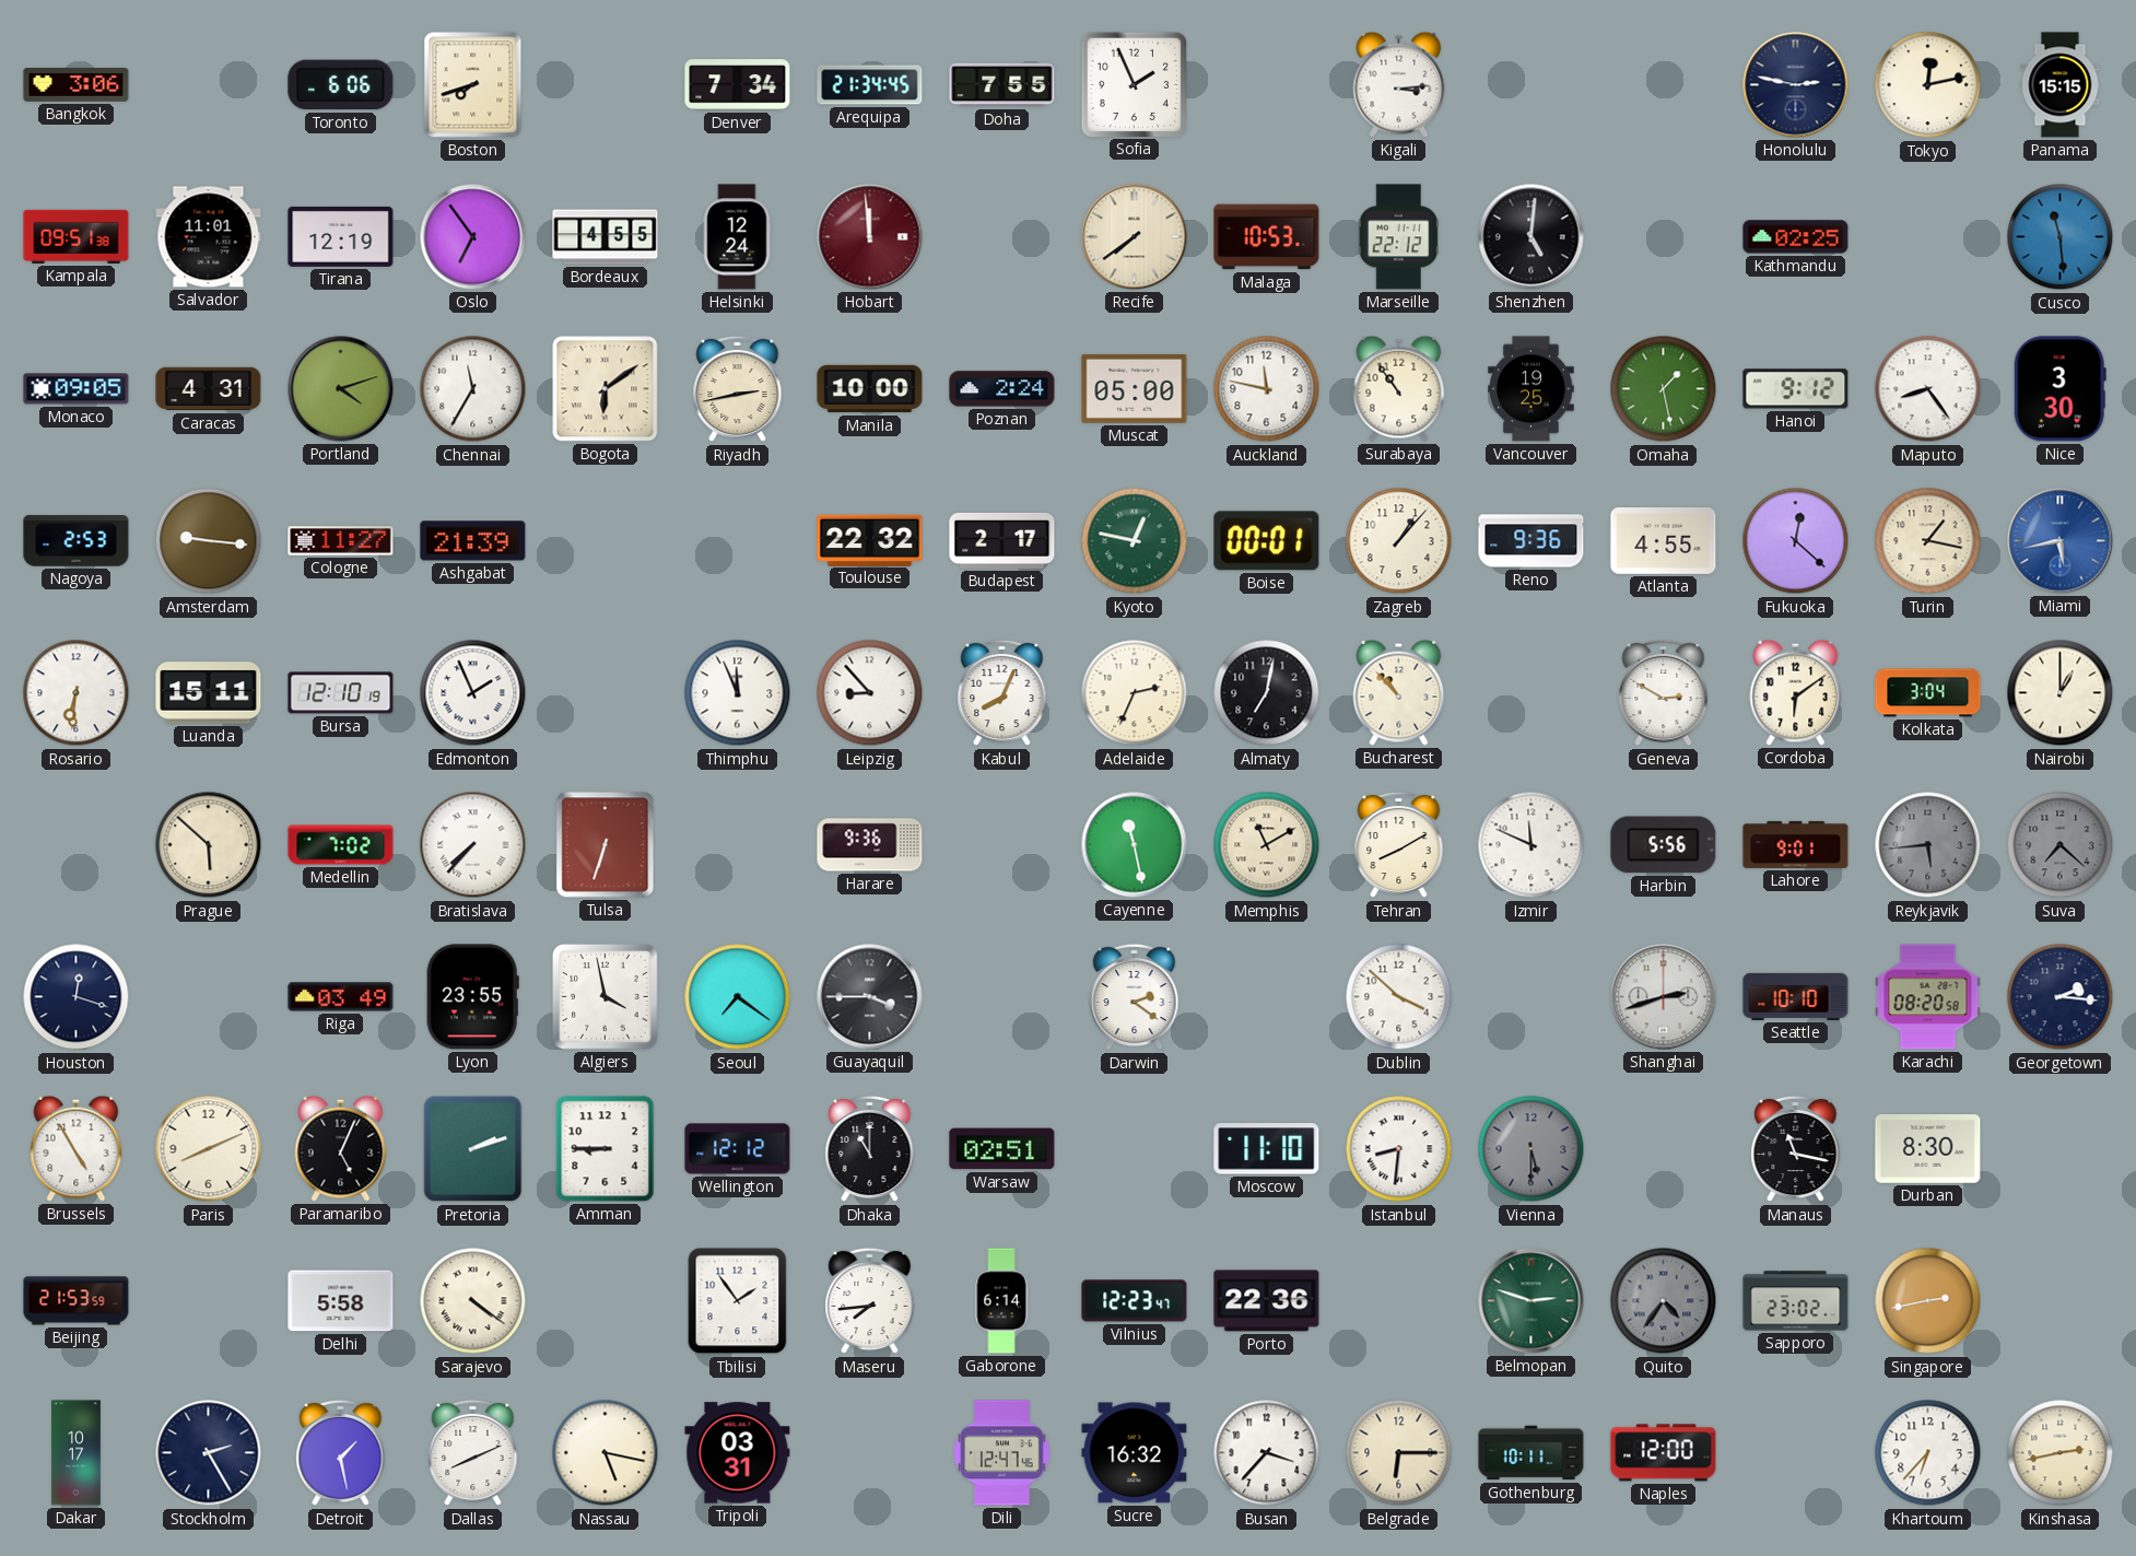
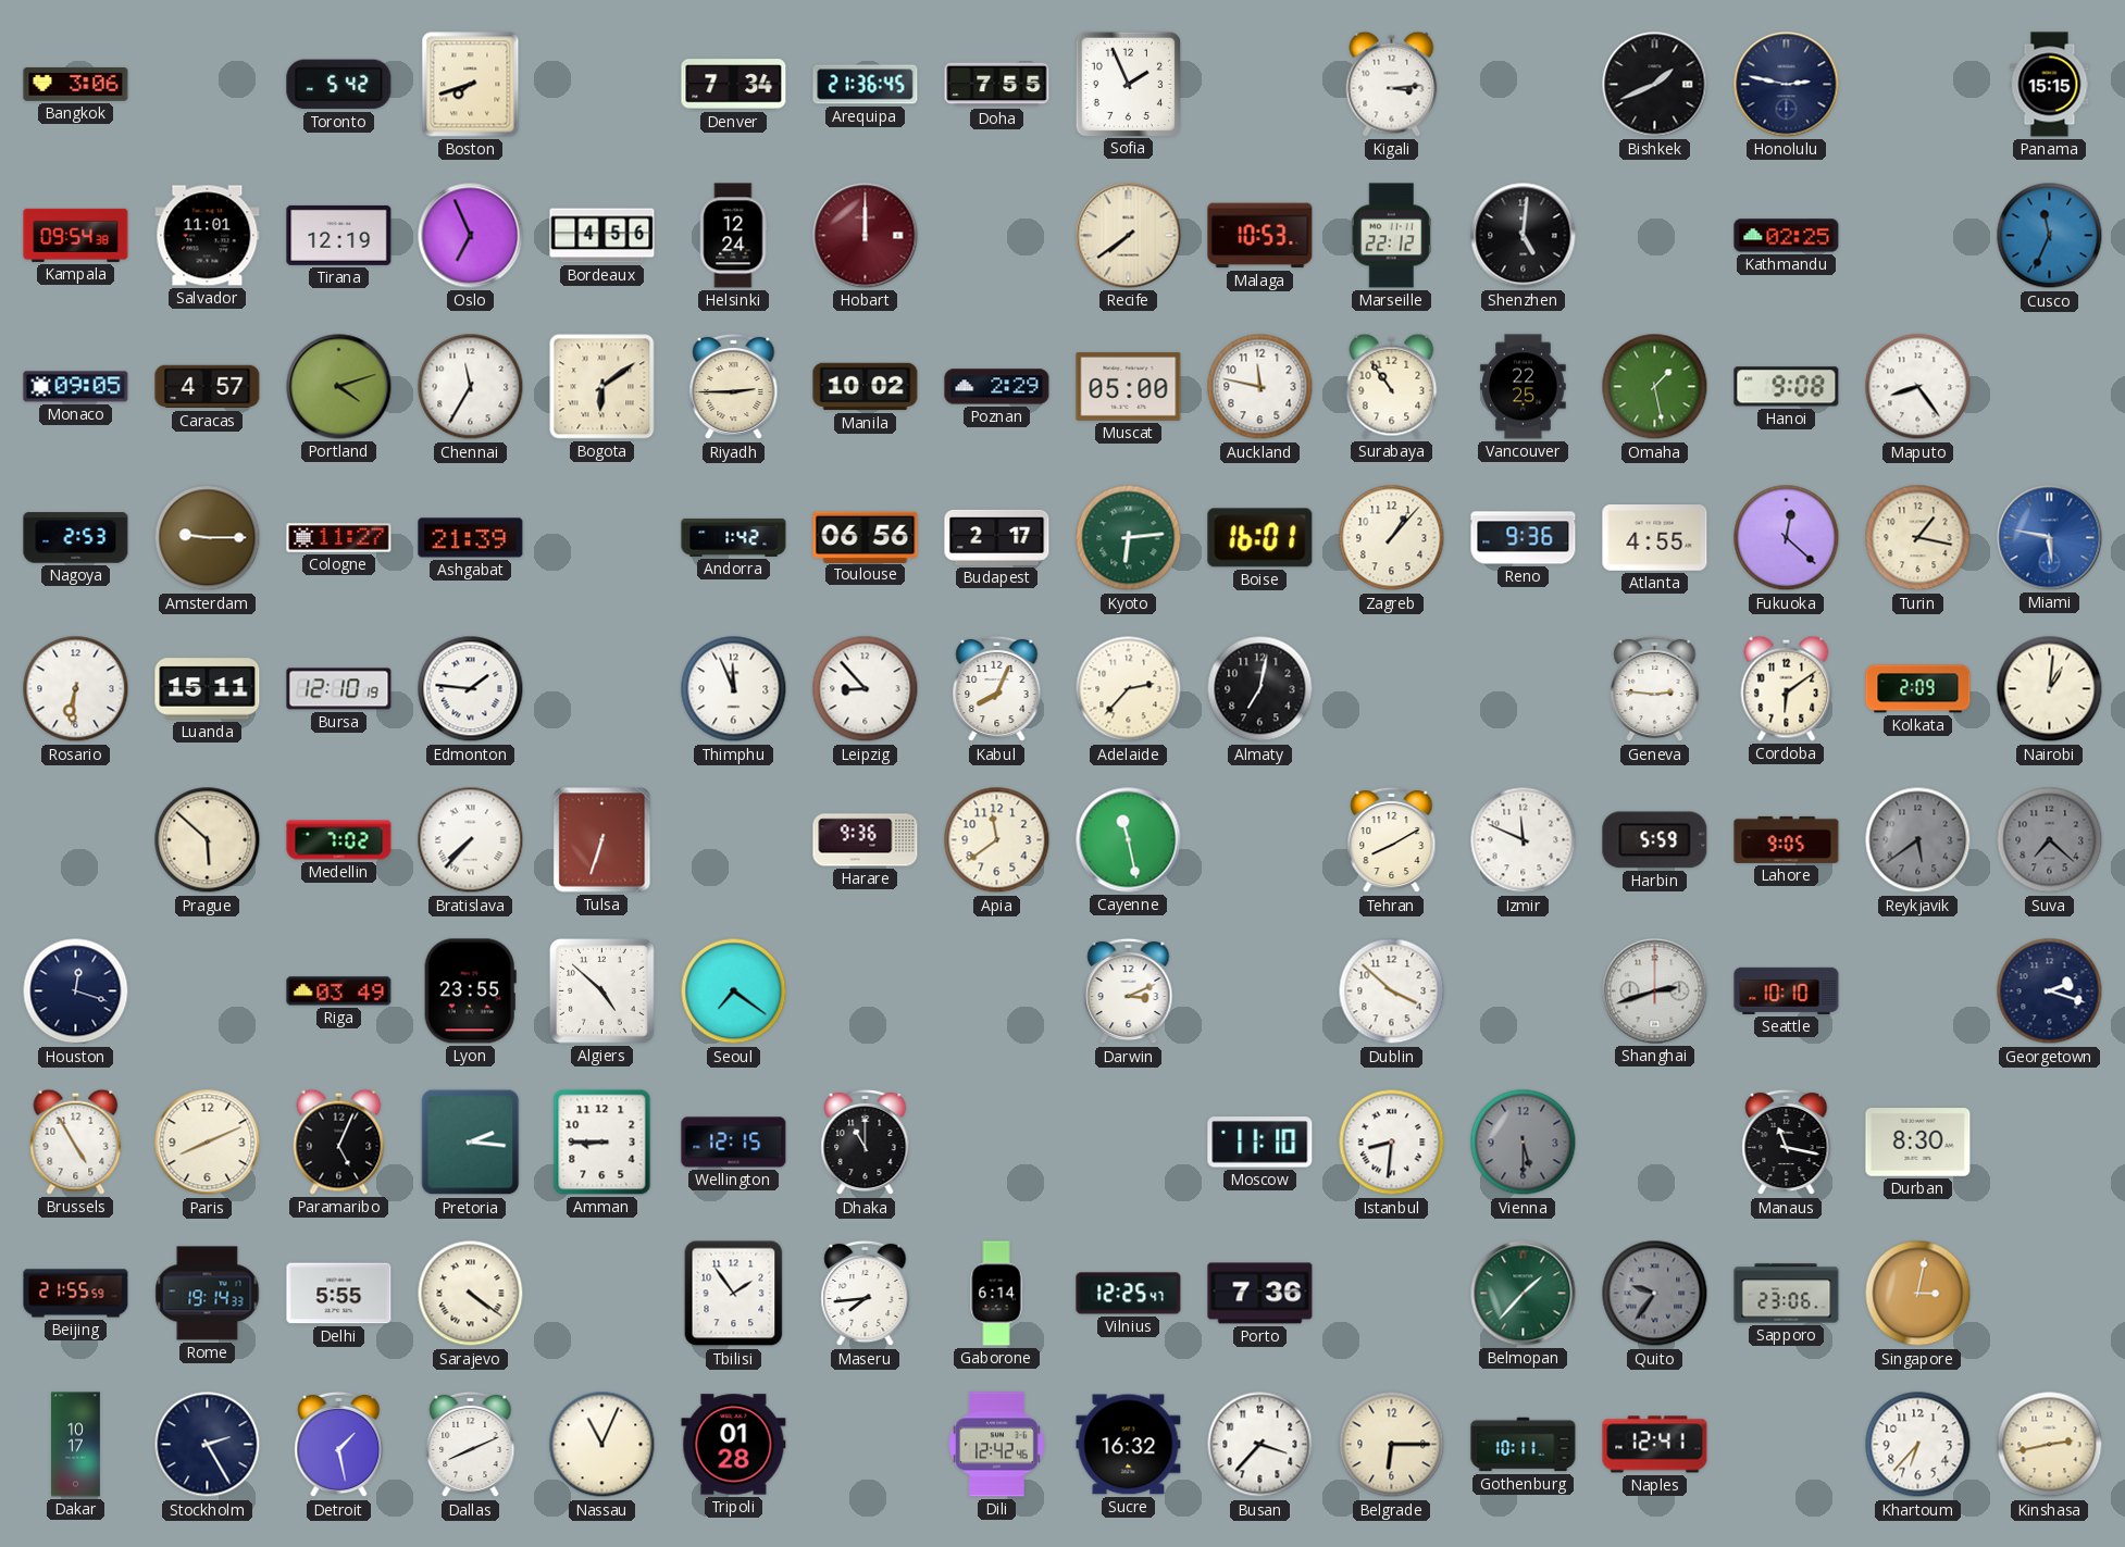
Toronto: 6:06 -> 5:42 (339, 85)
Arequipa: 21:34 -> 21:36 (866, 85)
Bishkek: none -> 1:41 (1655, 85)
Tokyo: 12:13 -> none (1928, 85)
Kampala: 09:51 -> 09:54 (76, 235)
Oslo: 6:54 -> 6:56 (471, 236)
Bordeaux: 4:55 -> 4:56 (602, 236)
Hobart: 11:59 -> 12:00 (866, 236)
Cusco: 11:29 -> 11:34 (2050, 236)
Caracas: 4:31 -> 4:57 (208, 387)
Riyadh: 2:43 -> 2:45 (734, 387)
Manila: 10:00 -> 10:02 (866, 387)
Poznan: 2:24 -> 2:29 (997, 387)
Vancouver: 19:25 -> 22:25 (1524, 387)
Hanoi: 9:12 -> 9:08 (1787, 387)
Nice: 3:30 -> none (2059, 389)
Amsterdam: 9:16 -> 9:15 (208, 538)
Andorra: none -> 1:42 (734, 537)
Toulouse: 22:32 -> 06:56 (866, 537)
Kyoto: 12:47 -> 6:14 (1129, 538)
Boise: 00:01 -> 16:01 (1260, 538)
Miami: 5:43 -> 5:47 (2050, 538)
Edmonton: 1:56 -> 1:46 (471, 689)
Adelaide: 2:34 -> 2:37 (1129, 689)
Bucharest: 10:53 -> none (1399, 692)
Geneva: 2:50 -> 2:46 (1655, 689)
Kolkata: 3:04 -> 2:09 (1918, 689)
Nairobi: 1:00 -> 1:01 (2050, 689)
Apia: none -> 11:39 (997, 840)
Memphis: 11:10 -> none (1267, 845)
Harbin: 5:56 -> 5:59 (1655, 840)
Lahore: 9:01 -> 9:05 (1787, 839)
Reykjavik: 5:44 -> 5:39 (1918, 840)
Algiers: 3:58 -> 4:52 (602, 991)
Guayaquil: 3:45 -> none (870, 997)
Darwin: 2:21 -> 3:11 (1129, 991)
Karachi: 08:20 -> none (1928, 997)
Georgetown: 2:16 -> 2:18 (2050, 991)
Pretoria: 2:12 -> 2:16 (471, 1143)
Wellington: 12:12 -> 12:15 (734, 1143)
Warsaw: 02:51 -> none (1002, 1149)
Beijing: 21:53 -> 21:55 (76, 1294)
Rome: none -> 19:14 (208, 1294)
Delhi: 5:58 -> 5:55 (339, 1294)
Vilnius: 12:23 -> 12:25 (1129, 1294)
Porto: 22:36 -> 7:36 (1260, 1294)
Belmopan: 2:48 -> 1:37 (1524, 1294)
Quito: 4:36 -> 9:36 (1655, 1294)
Sapporo: 23:02 -> 23:06 (1787, 1294)
Singapore: 2:43 -> 3:02 (1918, 1294)
Nassau: 5:17 -> 11:04 (602, 1445)
Tripoli: 03:31 -> 01:28 (734, 1445)
Dili: 12:47 -> 12:42 (997, 1445)
Naples: 12:00 -> 12:41 (1655, 1445)
